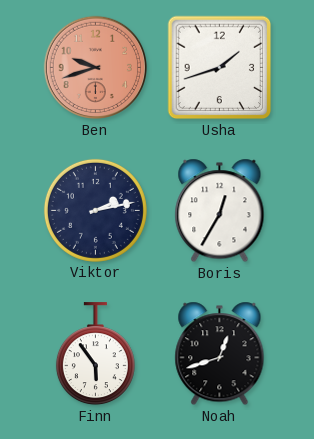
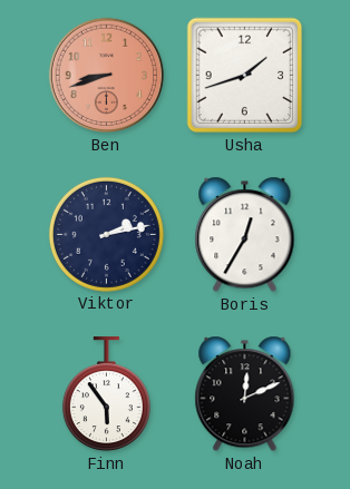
Ben: 9:42 -> 8:42 (107, 76)
Noah: 12:42 -> 12:11 (245, 394)
